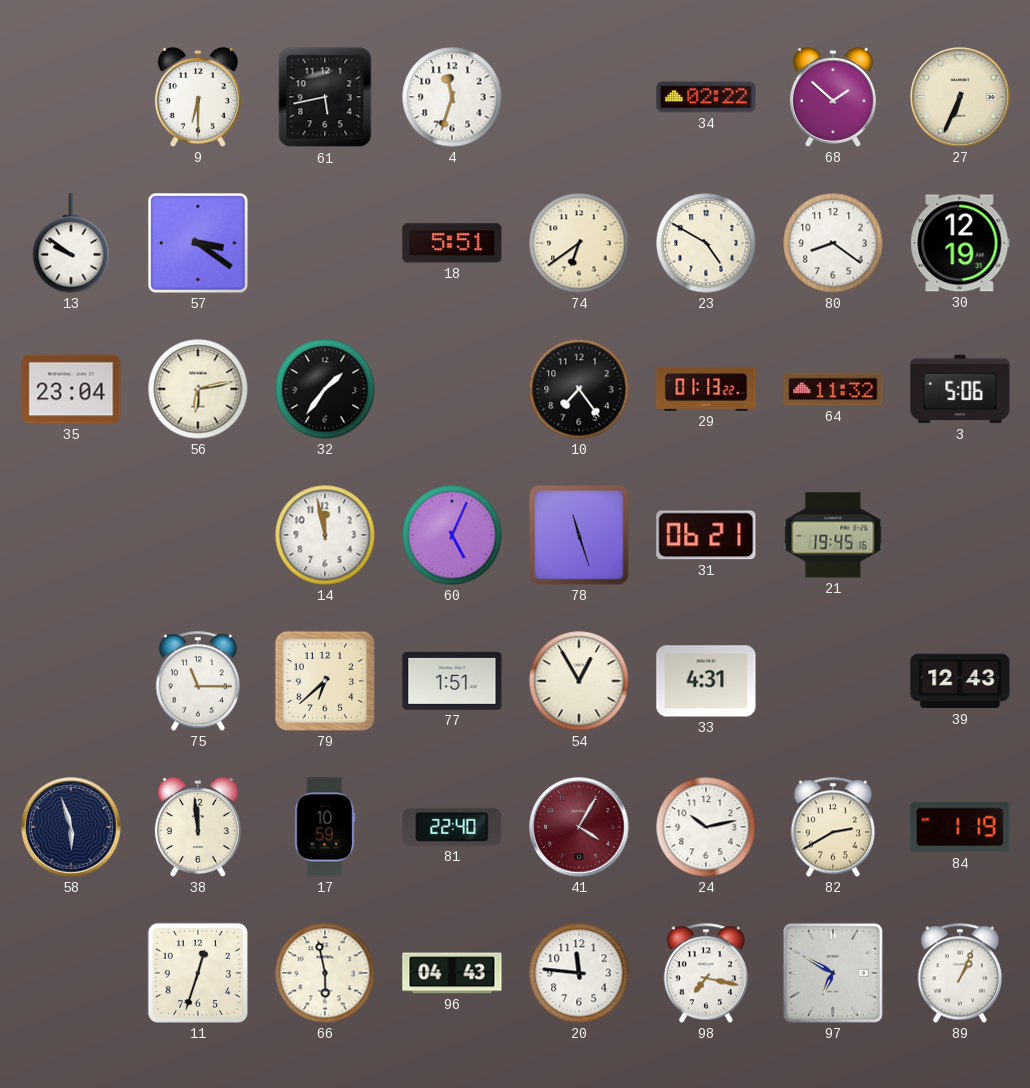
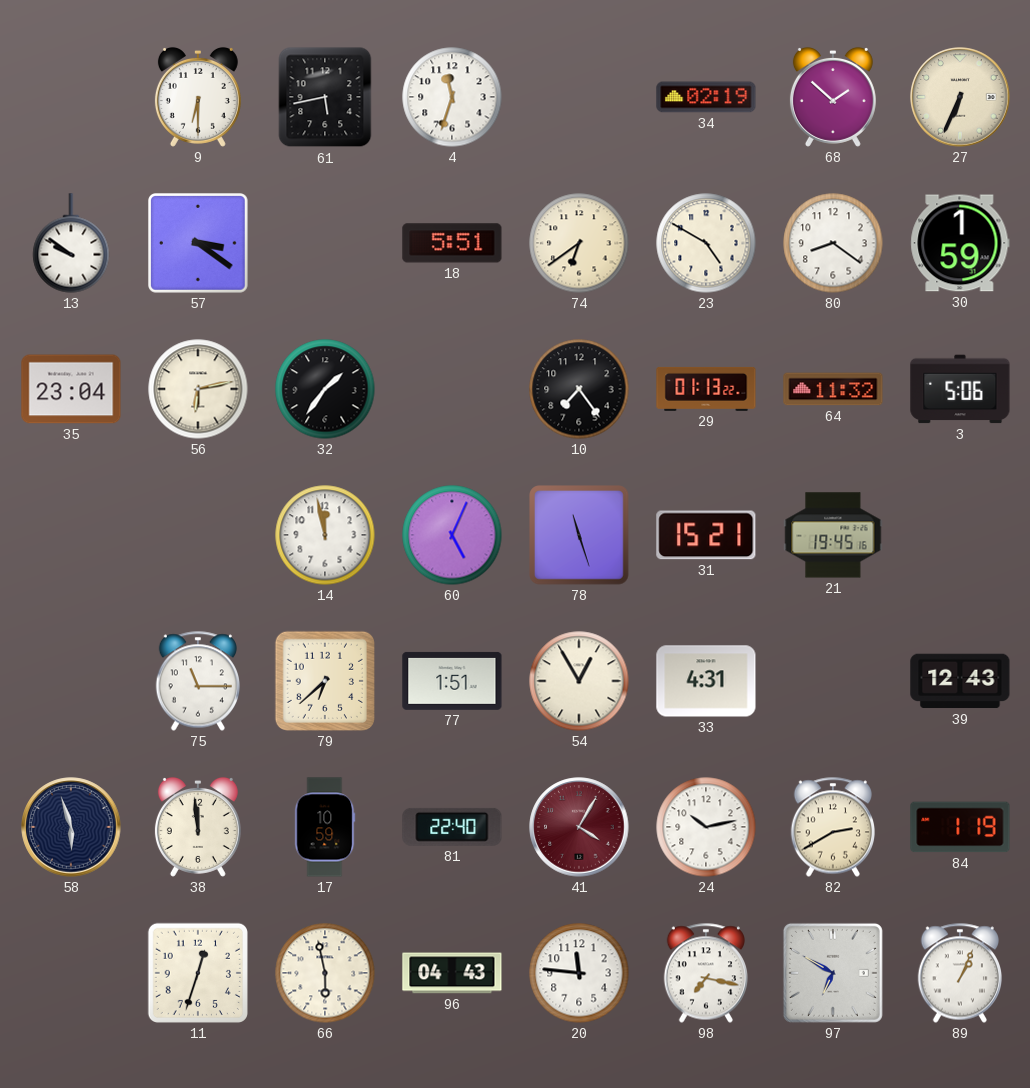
34: 02:22 -> 02:19 (706, 97)
30: 12:19 -> 1:59 (960, 243)
31: 06:21 -> 15:21 (706, 535)
